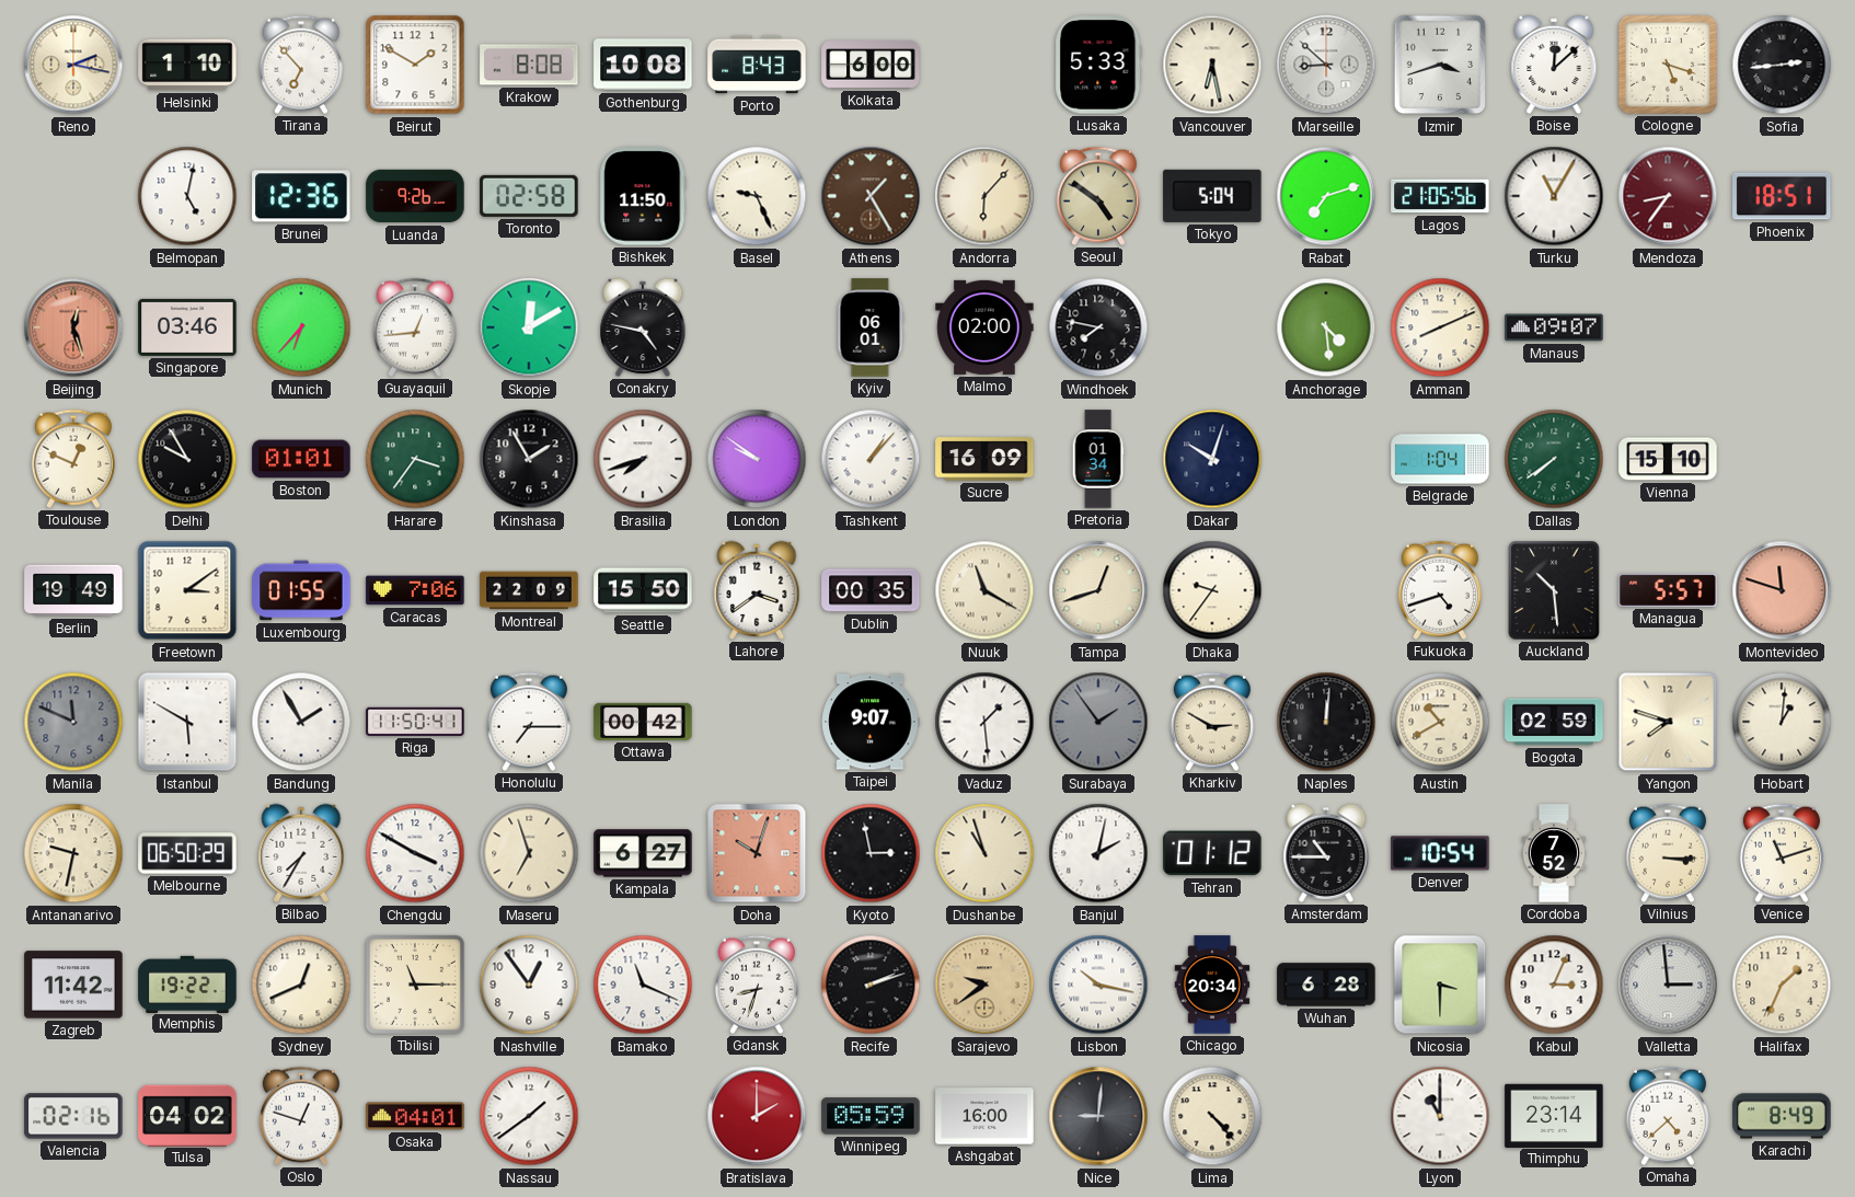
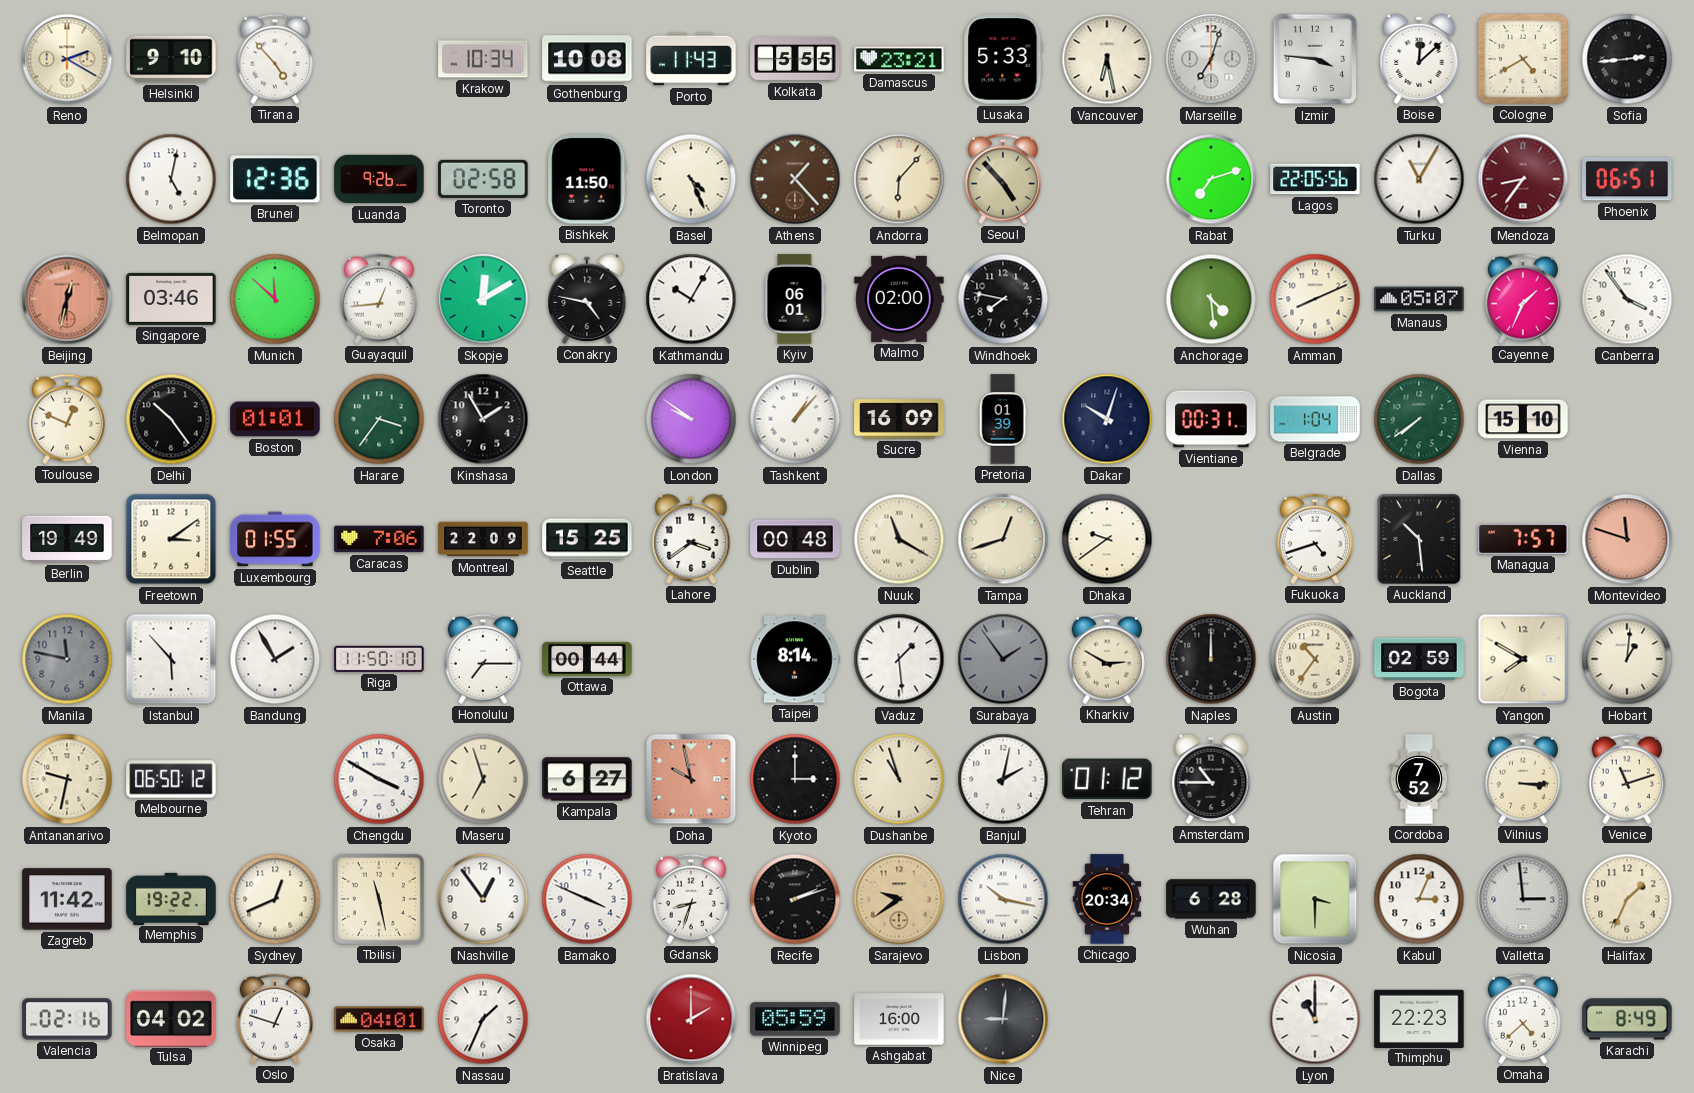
Reno: 2:17 -> 2:20 (67, 59)
Helsinki: 1:10 -> 9:10 (171, 59)
Tirana: 6:53 -> 4:53 (275, 59)
Beirut: 1:50 -> none (415, 65)
Krakow: 8:08 -> 10:34 (483, 59)
Porto: 8:43 -> 11:43 (691, 59)
Kolkata: 6:00 -> 5:55 (795, 59)
Damascus: none -> 23:21 (899, 59)
Marseille: 8:52 -> 7:03 (1211, 59)
Izmir: 3:42 -> 3:46 (1315, 59)
Cologne: 5:18 -> 4:40 (1523, 59)
Basel: 9:26 -> 4:26 (691, 179)
Athens: 1:25 -> 1:23 (795, 179)
Seoul: 4:51 -> 4:53 (1003, 179)
Tokyo: 5:04 -> none (1212, 196)
Lagos: 21:05 -> 22:05 (1315, 179)
Phoenix: 18:51 -> 06:51 (1627, 179)
Beijing: 12:27 -> 12:32 (67, 299)
Munich: 6:37 -> 11:52 (275, 299)
Kathmandu: none -> 10:05 (691, 299)
Manaus: 09:07 -> 05:07 (1419, 299)
Cayenne: none -> 1:34 (1523, 299)
Canberra: none -> 3:54 (1627, 299)
Delhi: 9:55 -> 10:24 (171, 419)
Brasilia: 7:42 -> none (643, 459)
Pretoria: 01:34 -> 01:39 (1003, 419)
Vientiane: none -> 00:31 (1211, 419)
Seattle: 15:50 -> 15:25 (587, 539)
Dublin: 00:35 -> 00:48 (795, 539)
Dhaka: 9:36 -> 9:39 (1107, 539)
Managua: 5:57 -> 7:57 (1523, 539)
Manila: 11:49 -> 11:47 (67, 659)
Istanbul: 5:50 -> 5:53 (171, 659)
Riga: 11:50:41 -> 11:50:10 (379, 659)
Ottawa: 00:42 -> 00:44 (587, 659)
Taipei: 9:07 -> 8:14 (795, 659)
Naples: 12:01 -> 12:00 (1211, 659)
Austin: 10:40 -> 10:36 (1315, 659)
Yangon: 7:48 -> 7:50 (1523, 659)
Melbourne: 06:50:29 -> 06:50:12 (171, 779)
Bilbao: 7:35 -> none (301, 853)
Doha: 10:03 -> 9:58 (691, 779)
Kyoto: 2:58 -> 3:00 (795, 779)
Denver: 10:54 -> none (1440, 853)
Tbilisi: 11:15 -> 11:28 (379, 899)
Bamako: 11:19 -> 3:49 (587, 899)
Nassau: 1:39 -> 1:34 (483, 1019)
Lima: 4:23 -> none (1212, 1116)
Thimphu: 23:14 -> 22:23 (1419, 1018)
